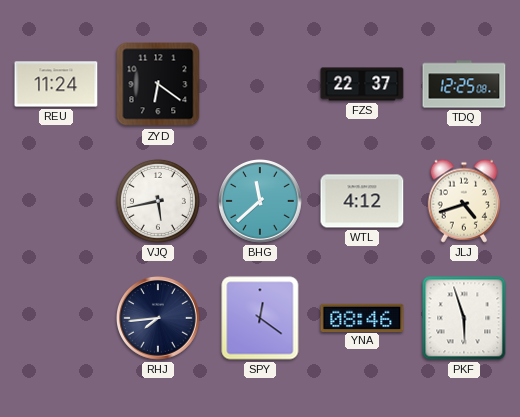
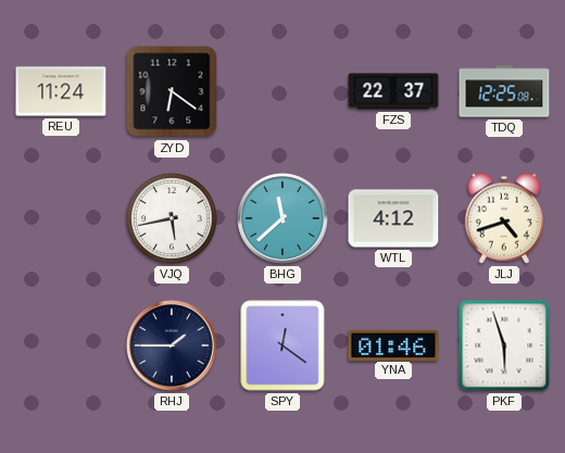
RHJ: 7:44 -> 1:45 (173, 347)
YNA: 08:46 -> 01:46 (393, 344)
